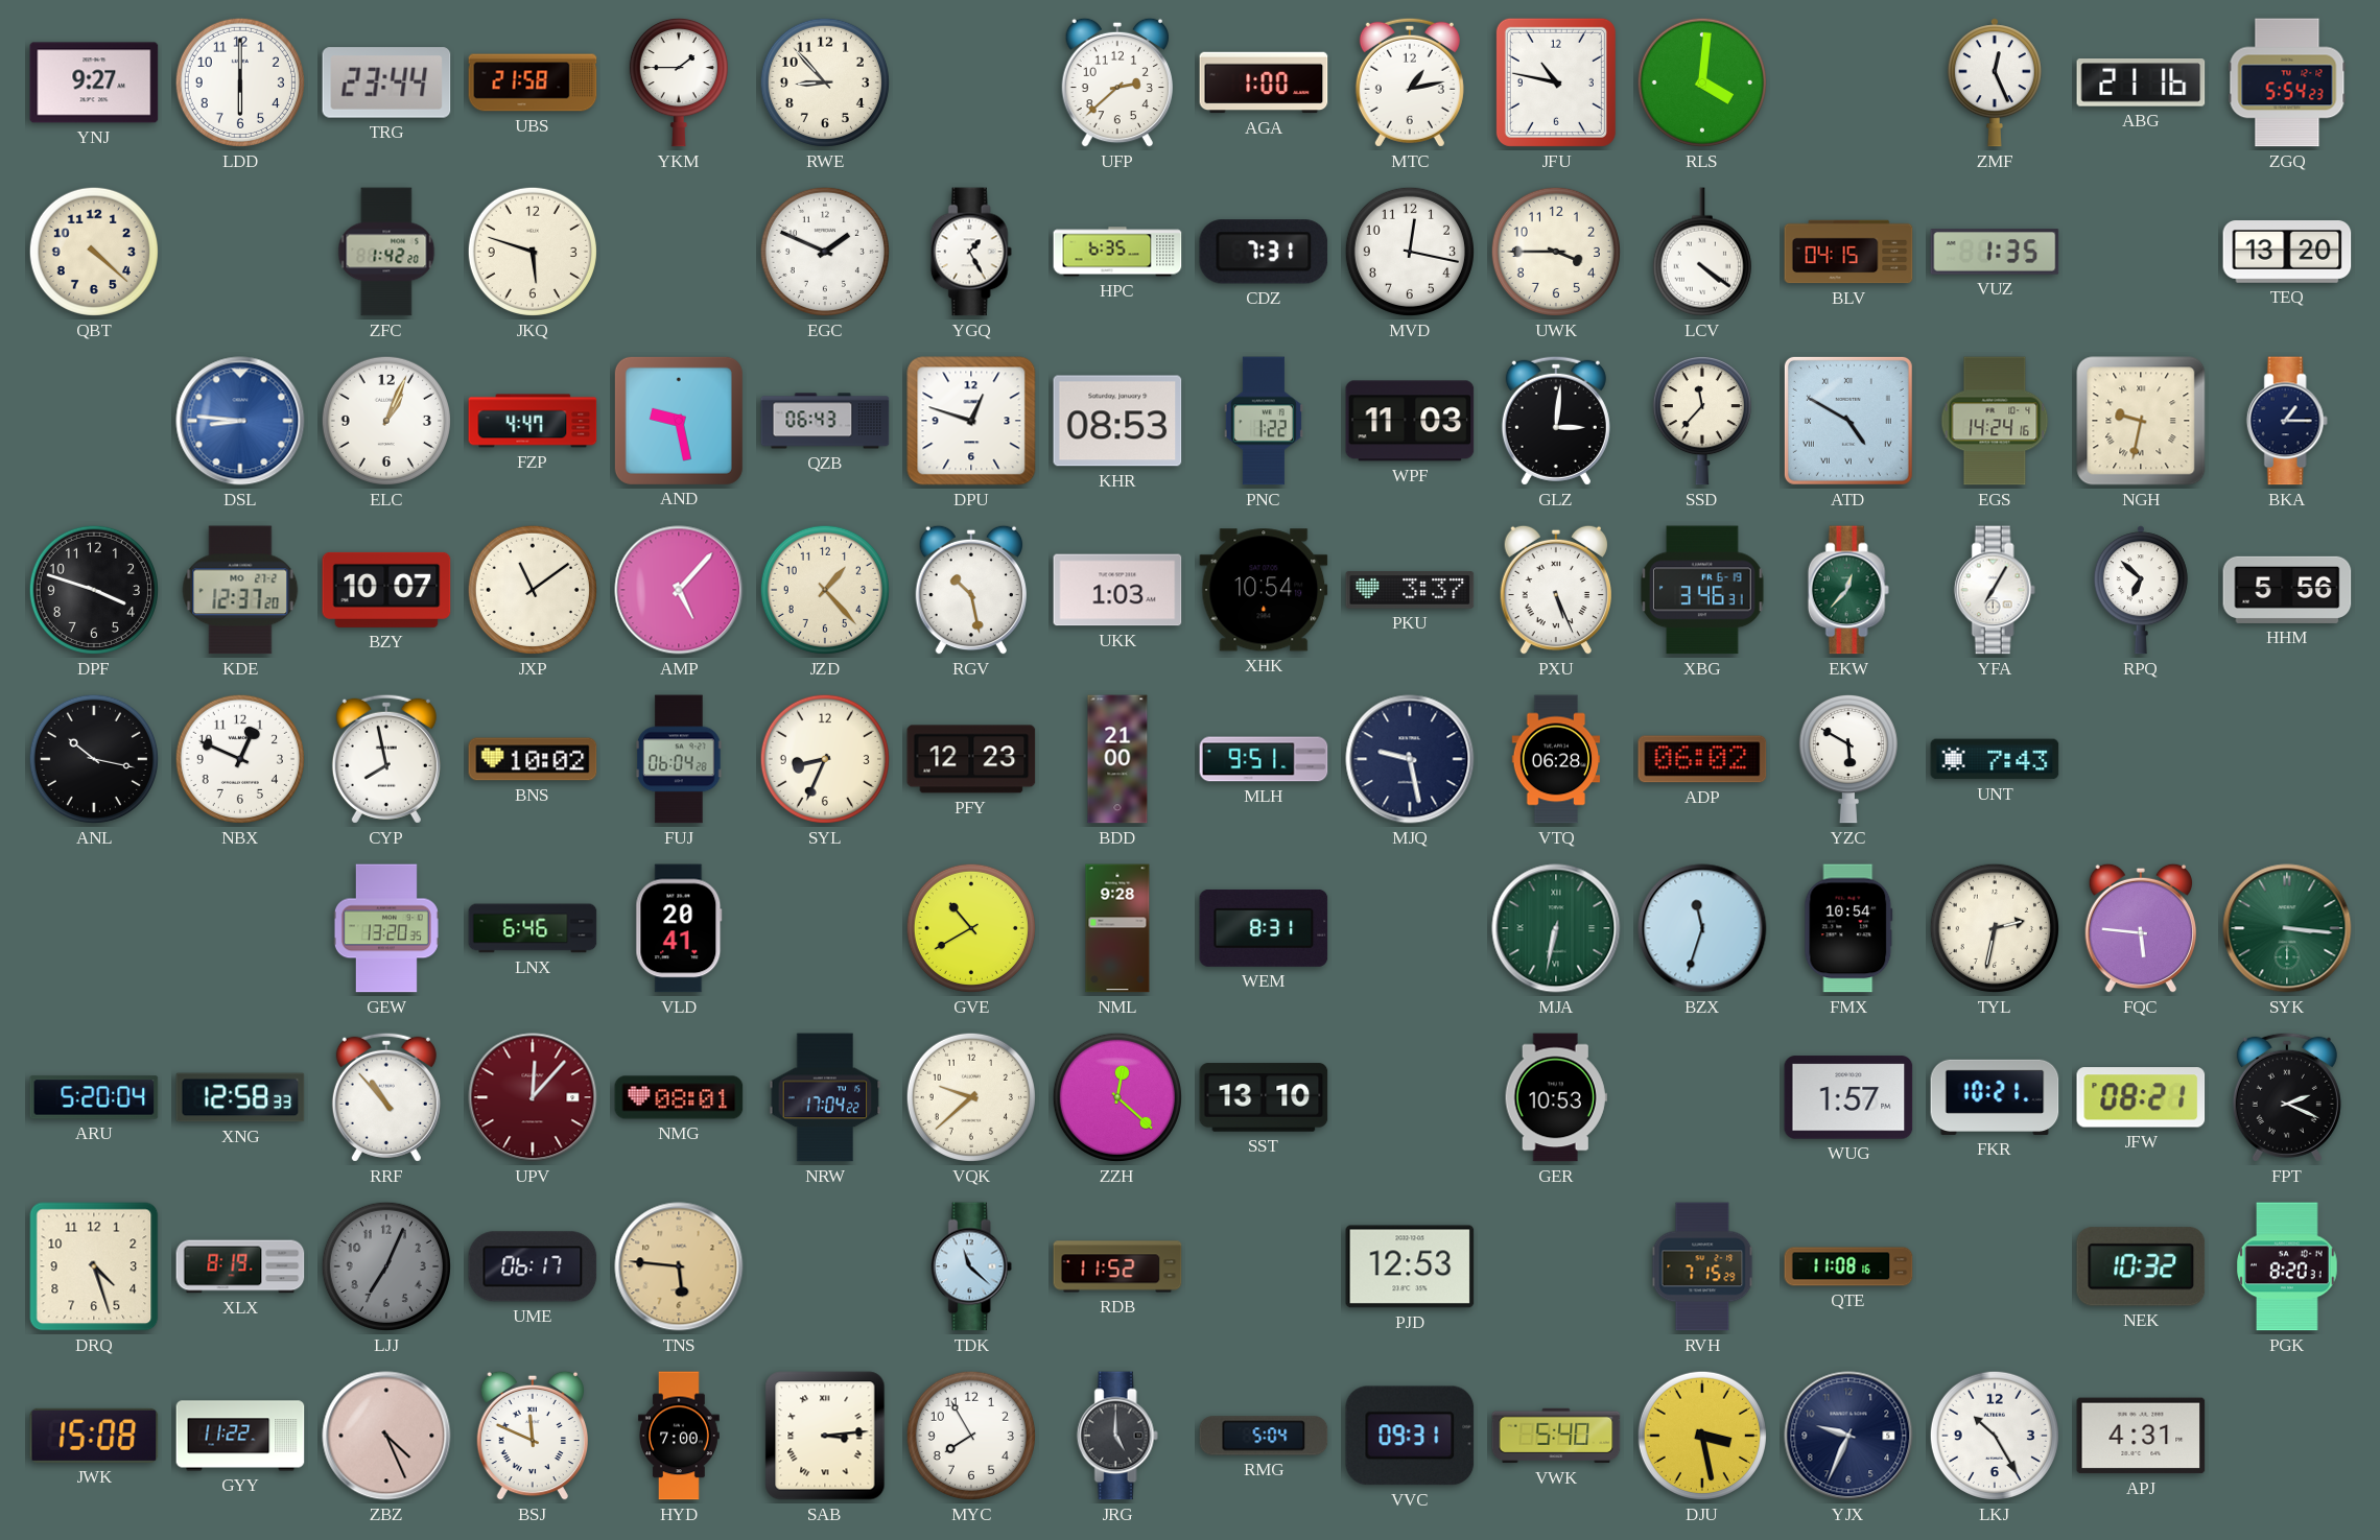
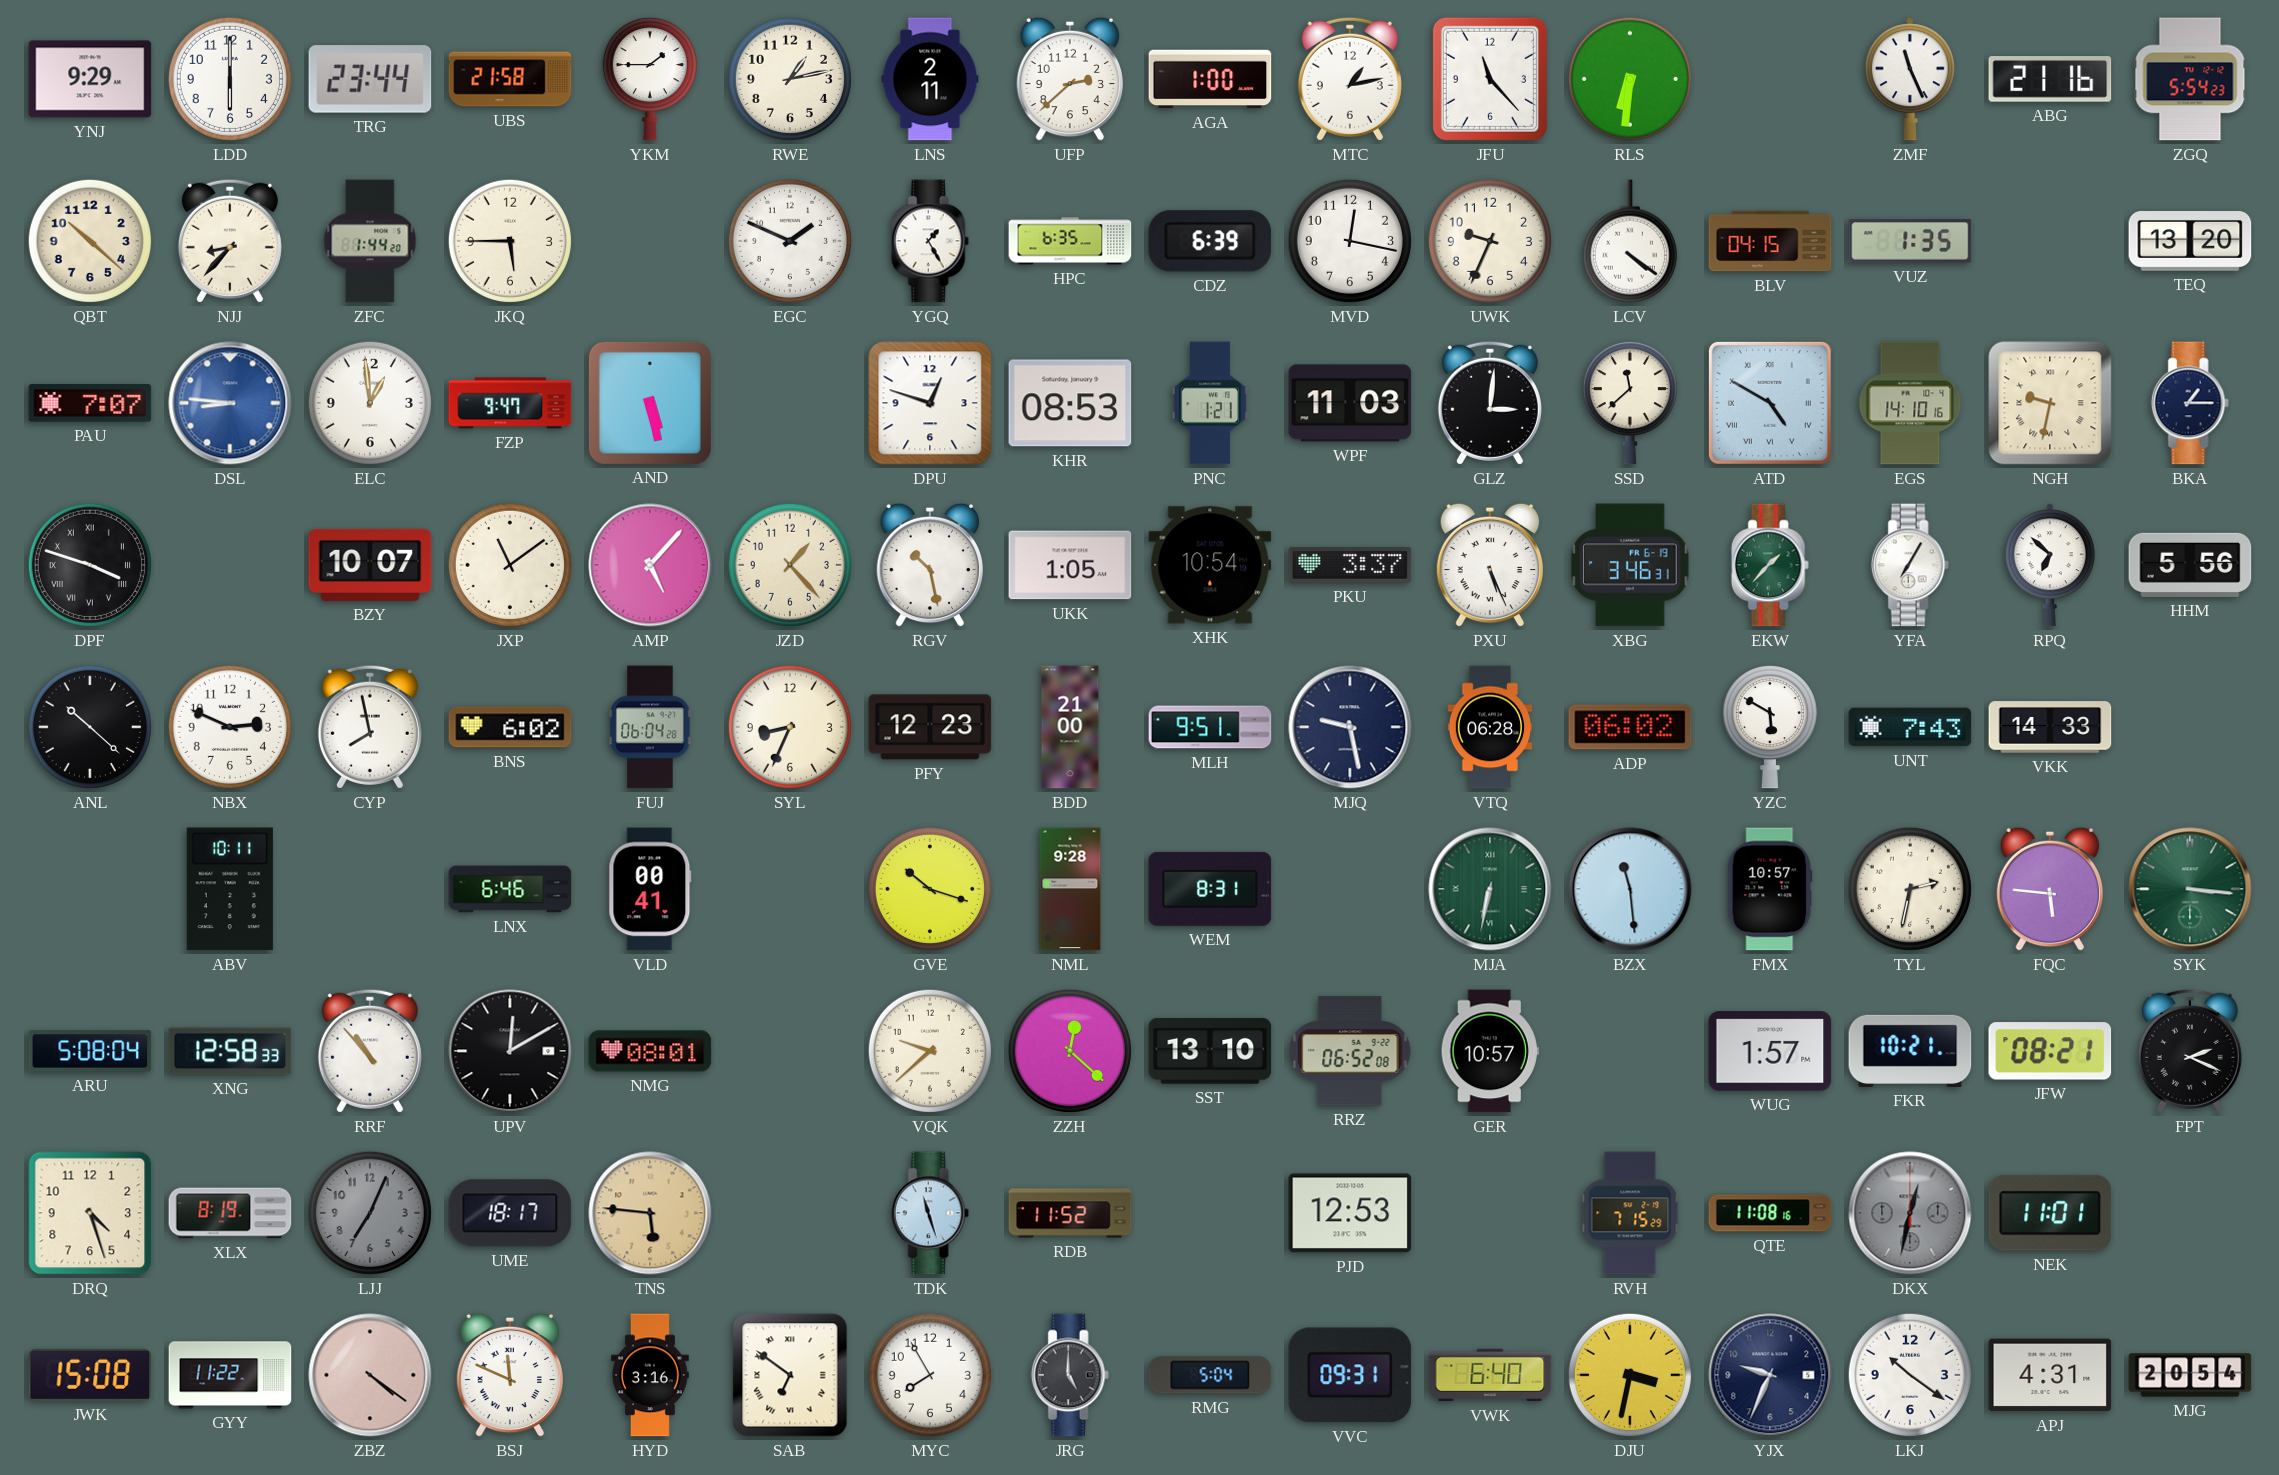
YNJ: 9:27 -> 9:29 (90, 79)
RWE: 8:53 -> 1:13 (790, 79)
LNS: none -> 2:11 (930, 79)
JFU: 10:47 -> 11:23 (1490, 79)
RLS: 4:01 -> 6:31 (1630, 79)
ZMF: 12:26 -> 11:26 (1910, 79)
QBT: 4:22 -> 10:22 (90, 241)
NJJ: none -> 8:37 (230, 241)
ZFC: 1:42 -> 1:44 (370, 241)
JKQ: 5:48 -> 5:45 (510, 241)
CDZ: 7:31 -> 6:39 (1210, 241)
UWK: 3:45 -> 9:34 (1490, 241)
PAU: none -> 7:07 (90, 403)
ELC: 1:04 -> 12:59 (370, 403)
FZP: 4:47 -> 9:47 (510, 403)
AND: 9:28 -> 5:28 (650, 403)
QZB: 06:43 -> none (825, 421)
PNC: 1:22 -> 1:21 (1210, 403)
SSD: 11:37 -> 11:38 (1630, 403)
EGS: 14:24 -> 14:10 (1910, 403)
DPF numerals: Arabic -> Roman (90, 565)
KDE: 12:37 -> none (240, 590)
UKK: 1:03 -> 1:05 (1070, 565)
EKW: 12:37 -> 1:37 (1770, 565)
ANL: 10:17 -> 10:22 (90, 727)
NBX: 12:49 -> 2:49 (230, 727)
BNS: 10:02 -> 6:02 (510, 727)
VKK: none -> 14:33 (2050, 727)
ABV: none -> 10:11 (230, 889)
GEW: 13:20 -> none (386, 928)
VLD: 20:41 -> 00:41 (650, 889)
GVE: 10:40 -> 10:18 (930, 889)
BZX: 11:33 -> 11:29 (1630, 889)
FMX: 10:54 -> 10:57 (1770, 889)
ARU: 5:20 -> 5:08 (90, 1051)
UPV: 12:07 -> 12:10 (510, 1051)
UPV dial: burgundy -> black (510, 1051)
NRW: 17:04 -> none (825, 1097)
RRZ: none -> 06:52 (1350, 1051)
GER: 10:53 -> 10:57 (1490, 1051)
UME: 06:17 -> 18:17 (510, 1213)
TDK: 11:22 -> 11:27 (930, 1213)
DKX: none -> 12:32 (1910, 1213)
NEK: 10:32 -> 11:01 (2050, 1213)
PGK: 8:20 -> none (2287, 1266)
ZBZ: 4:26 -> 4:21 (370, 1375)
HYD: 7:00 -> 3:16 (650, 1375)
SAB: 3:14 -> 6:51 (790, 1375)
VWK: 5:40 -> 6:40 (1490, 1375)
DJU: 3:28 -> 3:32 (1630, 1375)
LKJ: 10:25 -> 10:21 (1910, 1375)
MJG: none -> 20:54 (2190, 1375)
